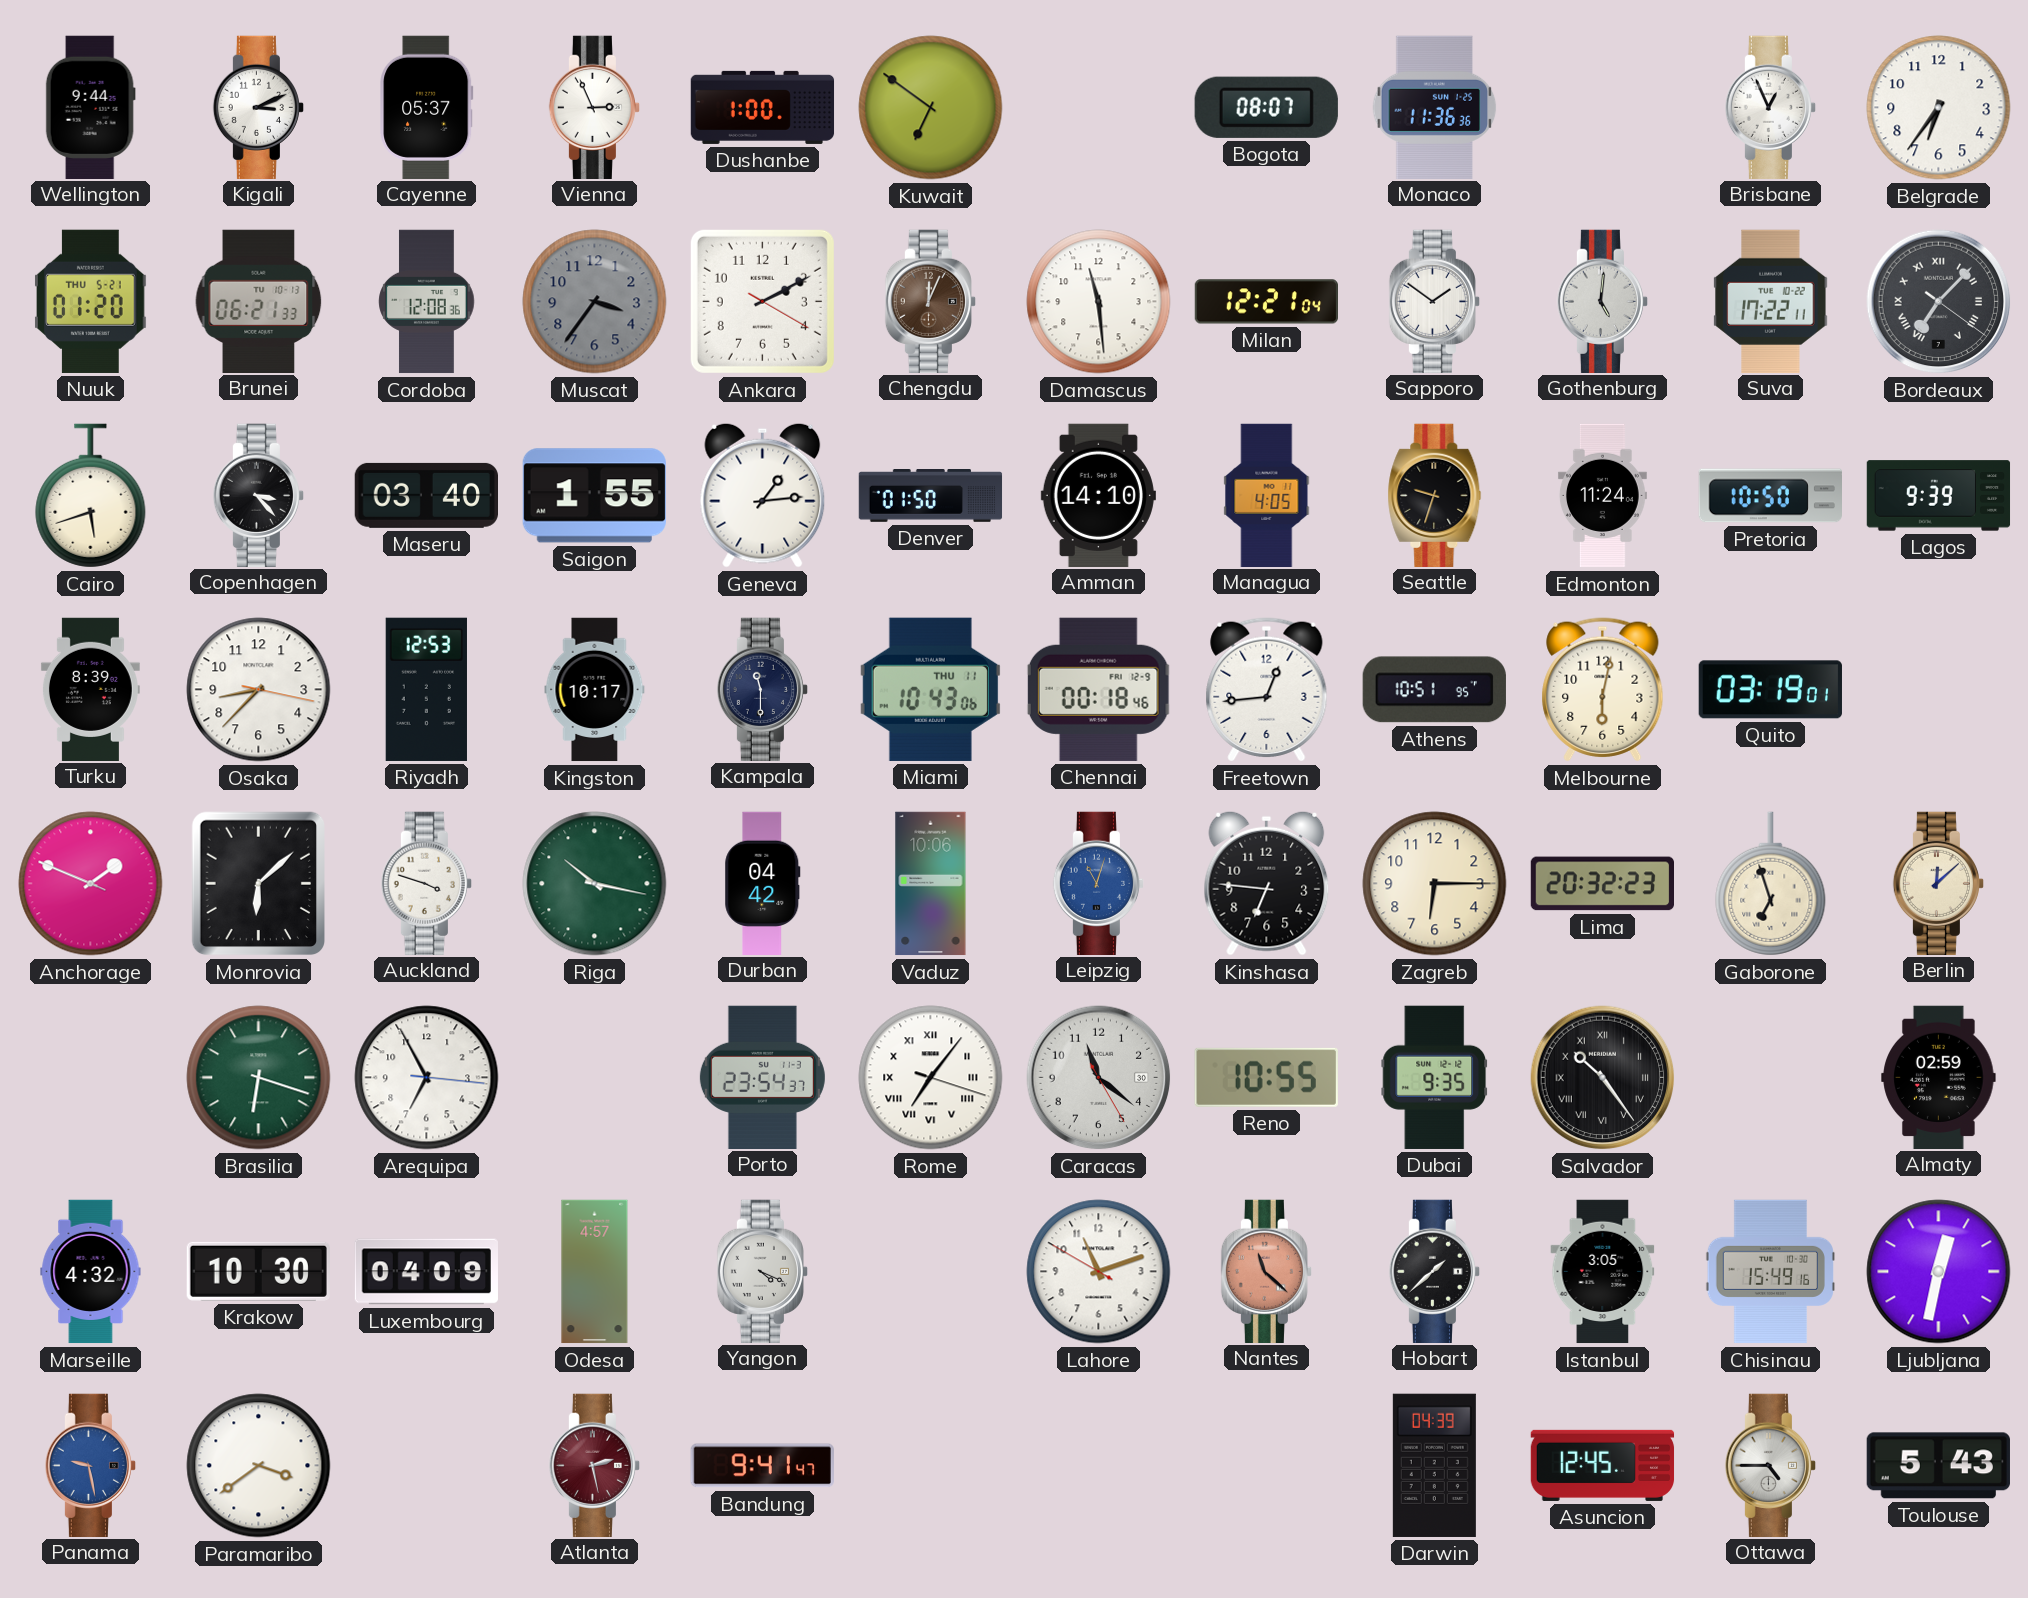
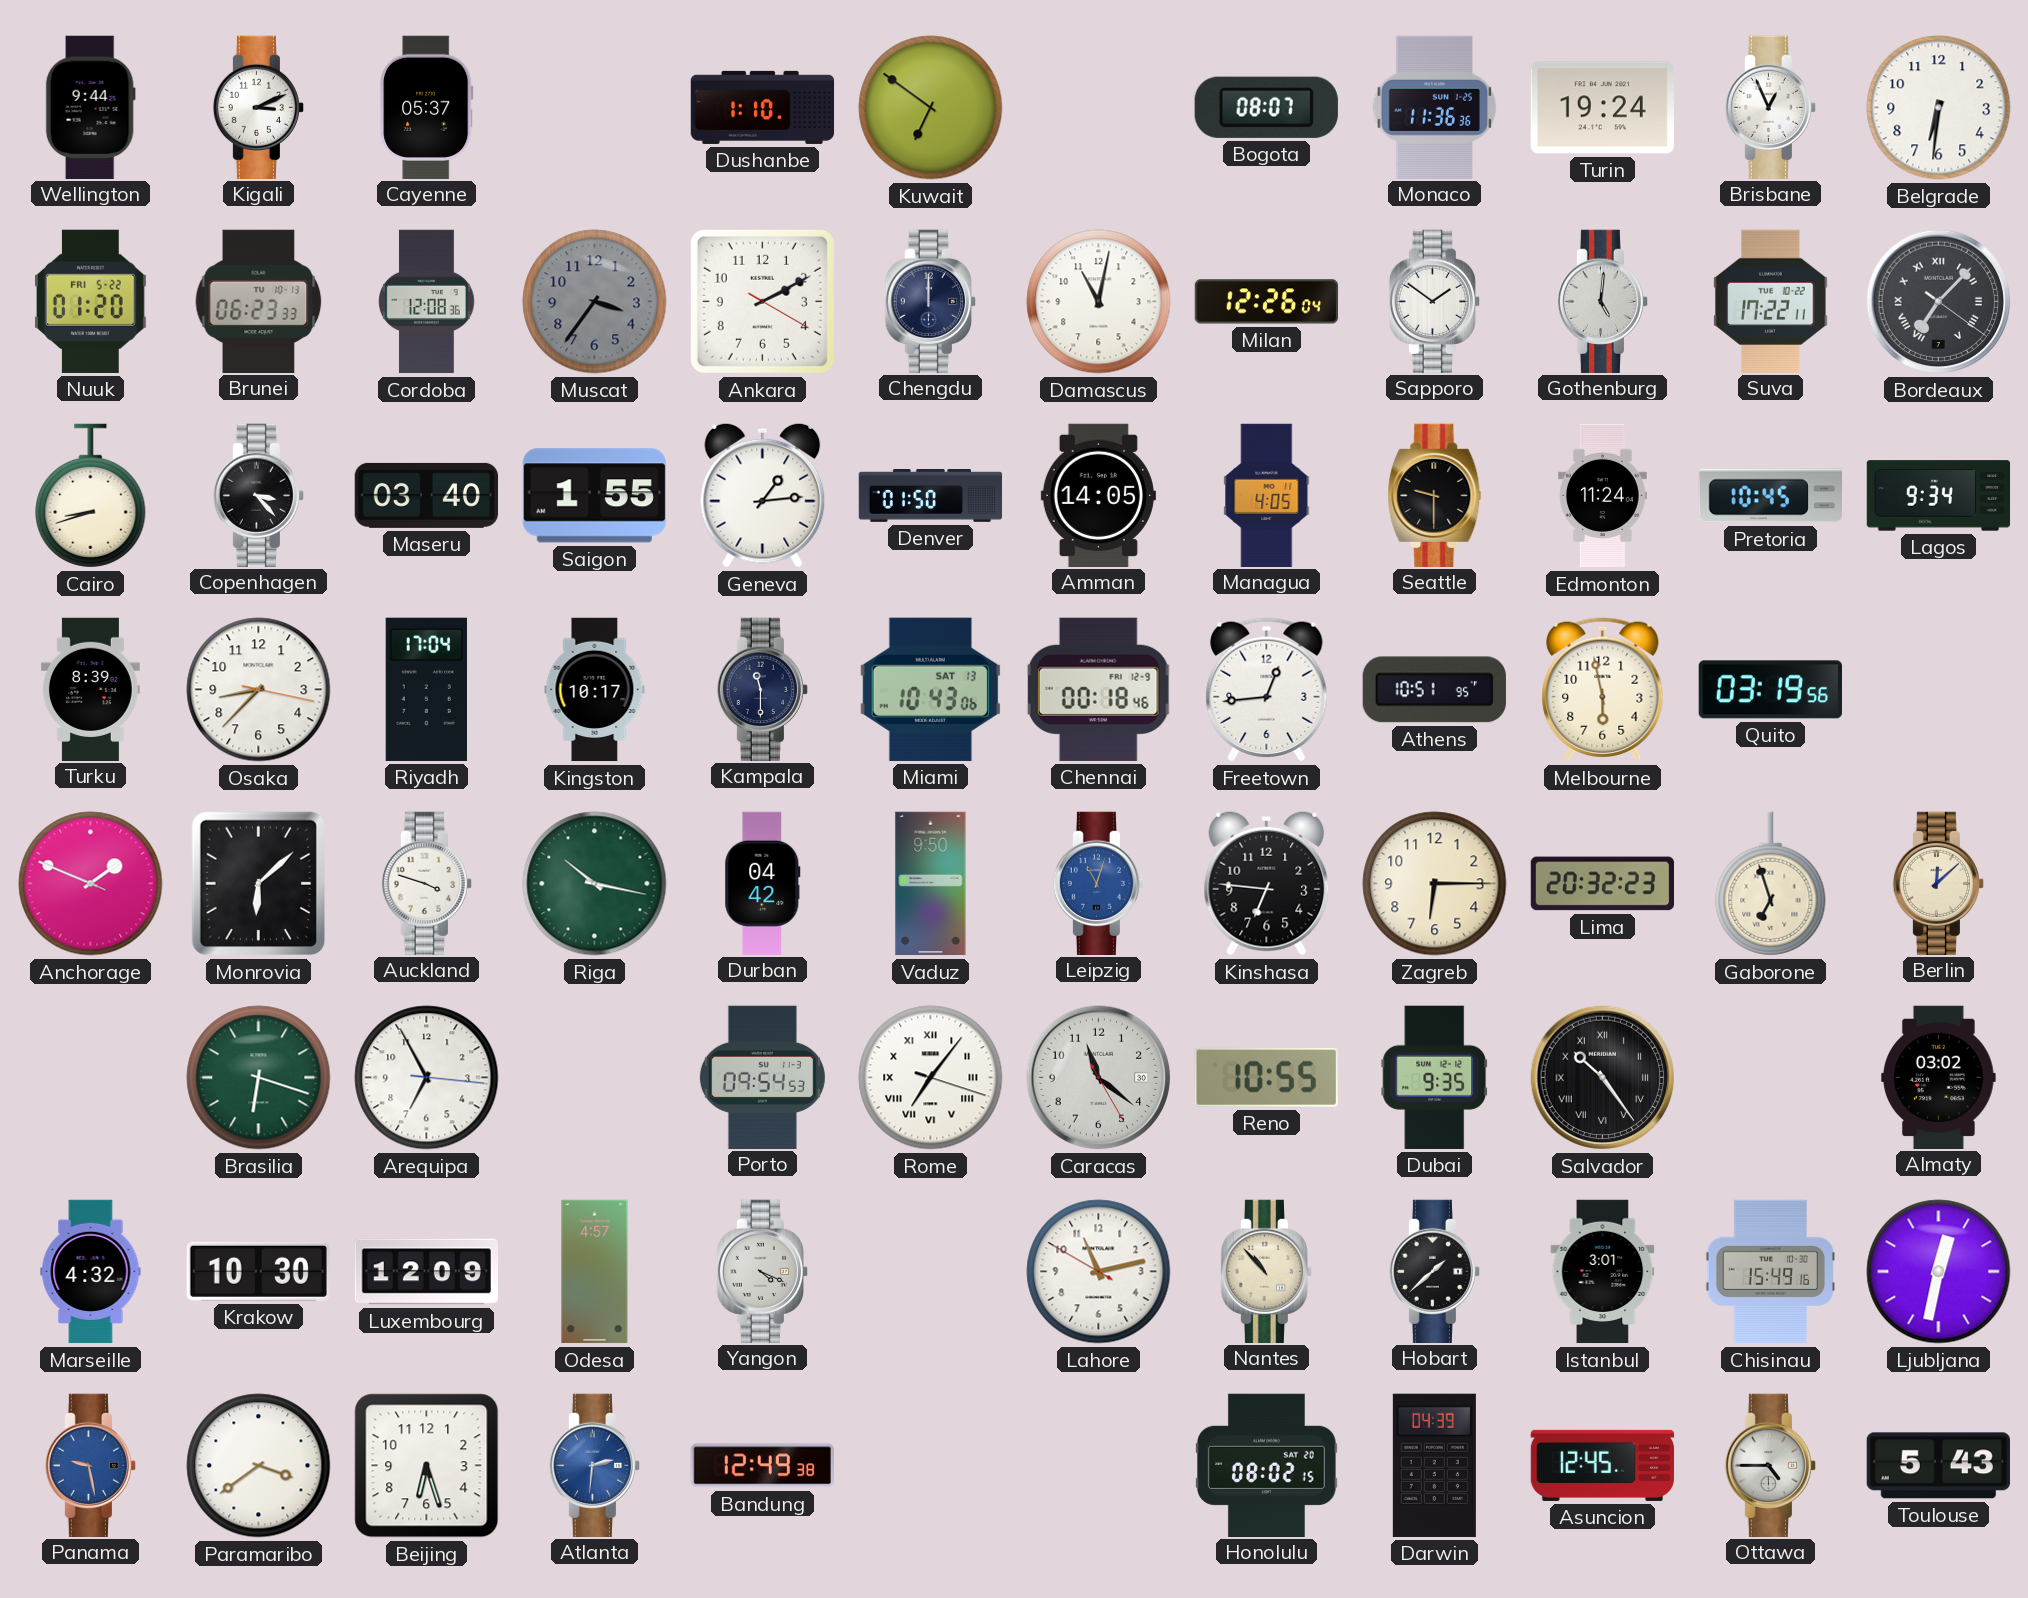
Vienna: 2:56 -> none (594, 107)
Dushanbe: 1:00 -> 1:10 (763, 107)
Turin: none -> 19:24 (1602, 108)
Belgrade: 6:36 -> 6:31 (1939, 108)
Nuuk date: THU 5-21 -> FRI 5-22 (91, 301)
Brunei: 06:21 -> 06:23 (259, 301)
Chengdu: 12:04 -> 12:00 (930, 301)
Chengdu dial: brown -> navy (930, 301)
Damascus: 11:29 -> 11:02 (1099, 302)
Milan: 12:21 -> 12:26 (1266, 302)
Cairo: 5:42 -> 8:42 (91, 496)
Amman: 14:10 -> 14:05 (1098, 495)
Seattle: 9:33 -> 9:30 (1435, 495)
Pretoria: 10:50 -> 10:45 (1770, 496)
Lagos: 9:39 -> 9:34 (1939, 496)
Riyadh: 12:53 -> 17:04 (426, 689)
Miami date: THU 11 -> SAT 13 (930, 689)
Melbourne: 6:02 -> 5:58 (1603, 690)
Quito: 03:19:01 -> 03:19:56 (1770, 690)
Vaduz: 10:06 -> 9:50 (931, 884)
Porto: 23:54 -> 09:54 (762, 1077)
Almaty: 02:59 -> 03:02 (1939, 1077)
Luxembourg: 04:09 -> 12:09 (426, 1272)
Lahore: 11:11 -> 11:12 (1099, 1272)
Nantes: 11:22 -> 10:53 (1266, 1271)
Nantes dial: salmon -> cream (1266, 1271)
Istanbul: 3:05 -> 3:01 (1603, 1272)
Beijing: none -> 6:27 (427, 1466)
Atlanta: 2:28 -> 2:31 (594, 1465)
Atlanta dial: burgundy -> blue (594, 1465)
Bandung: 9:41 -> 12:49 (762, 1466)
Honolulu: none -> 08:02 (1267, 1465)
